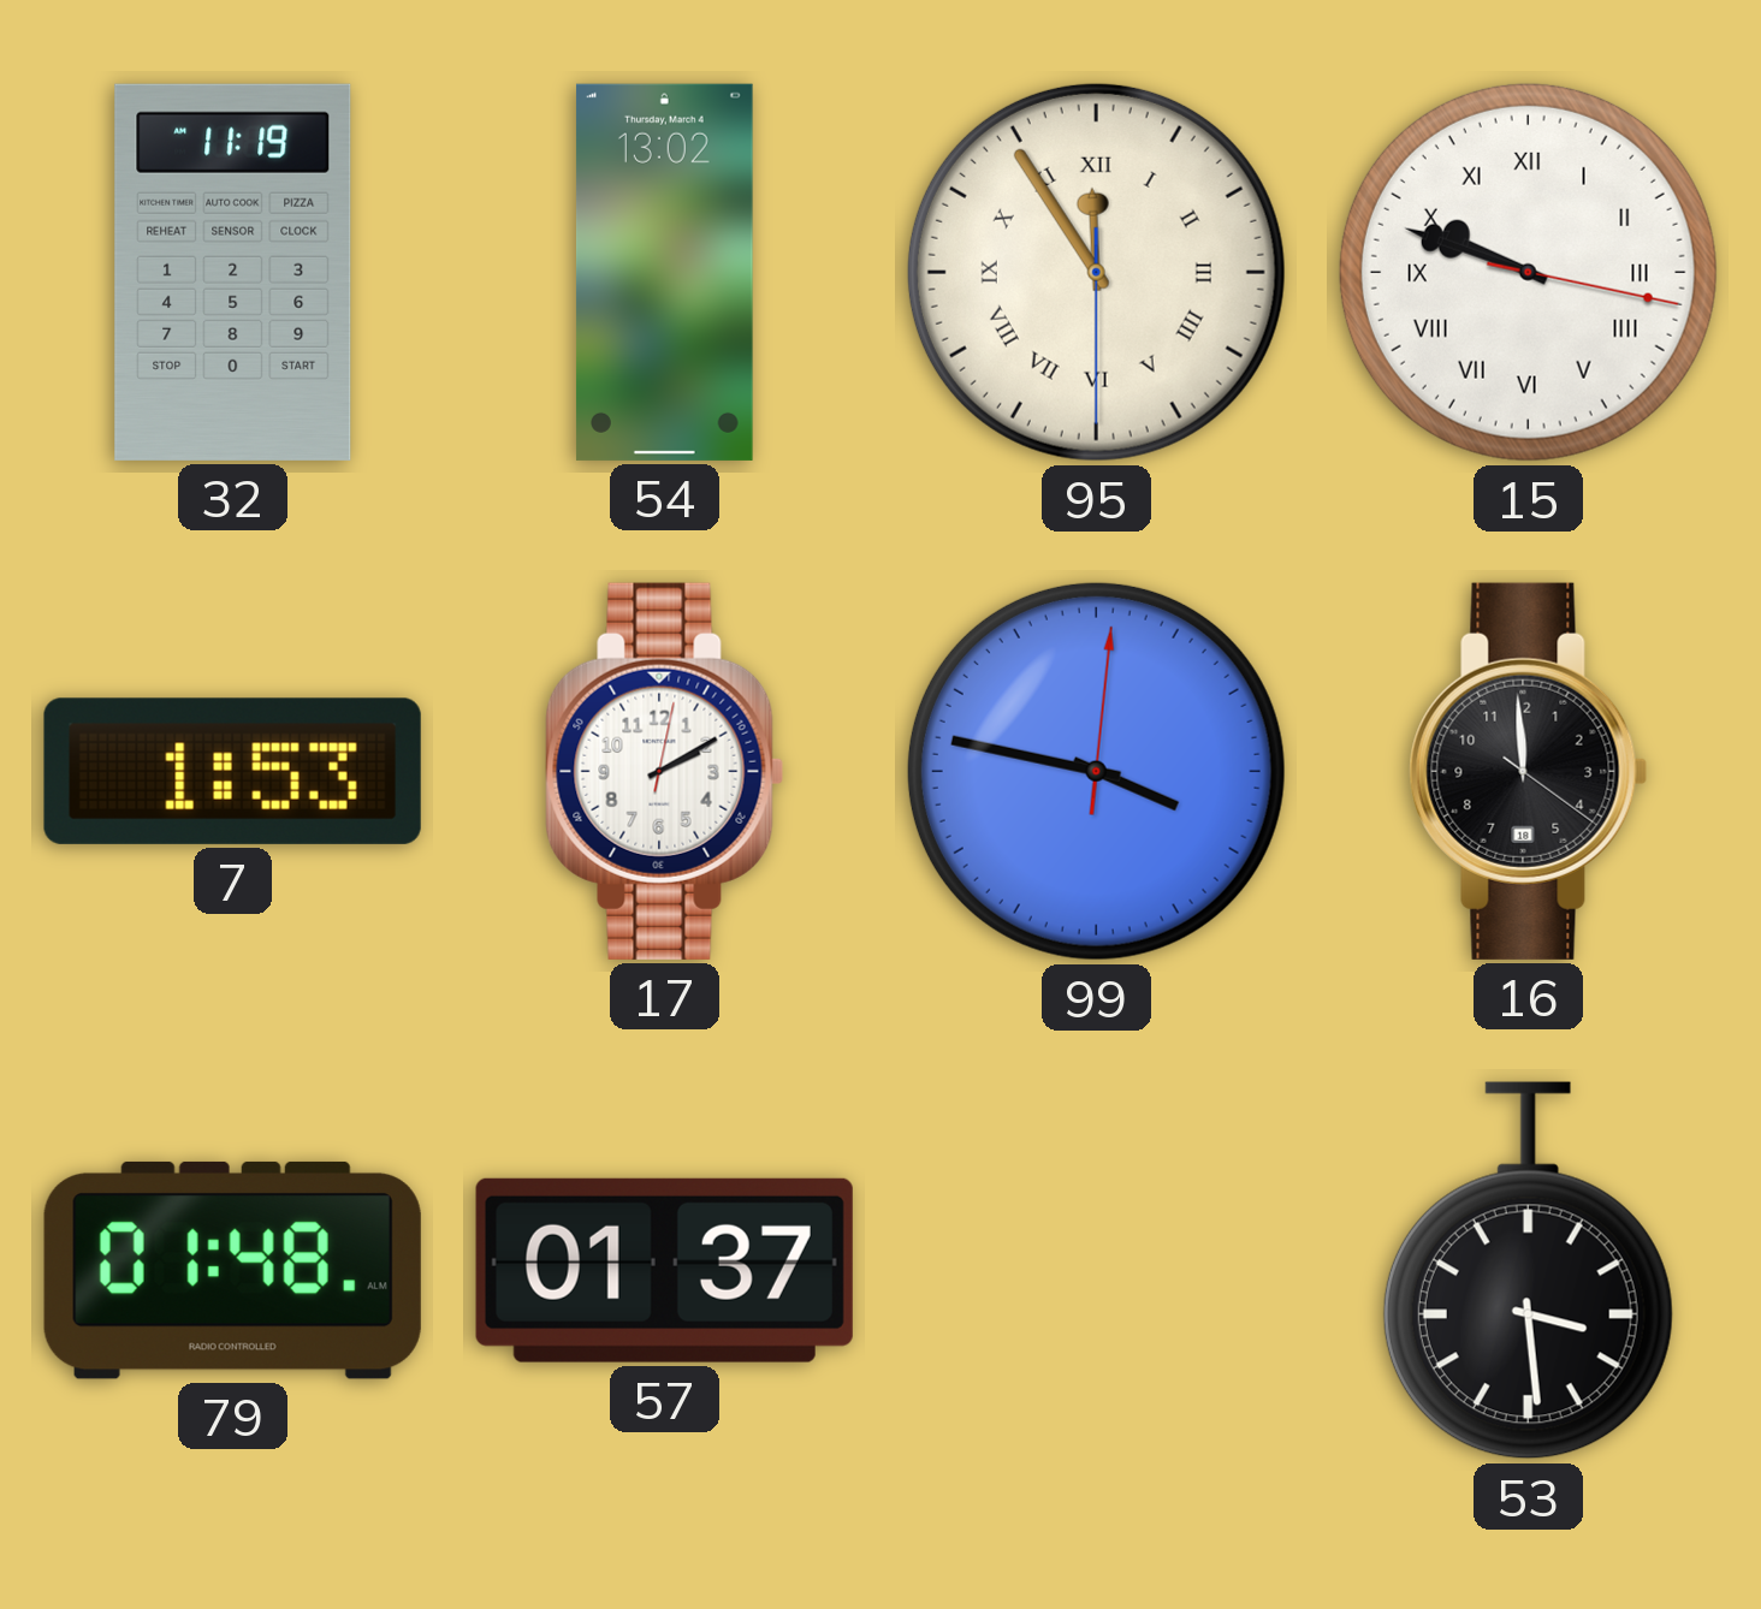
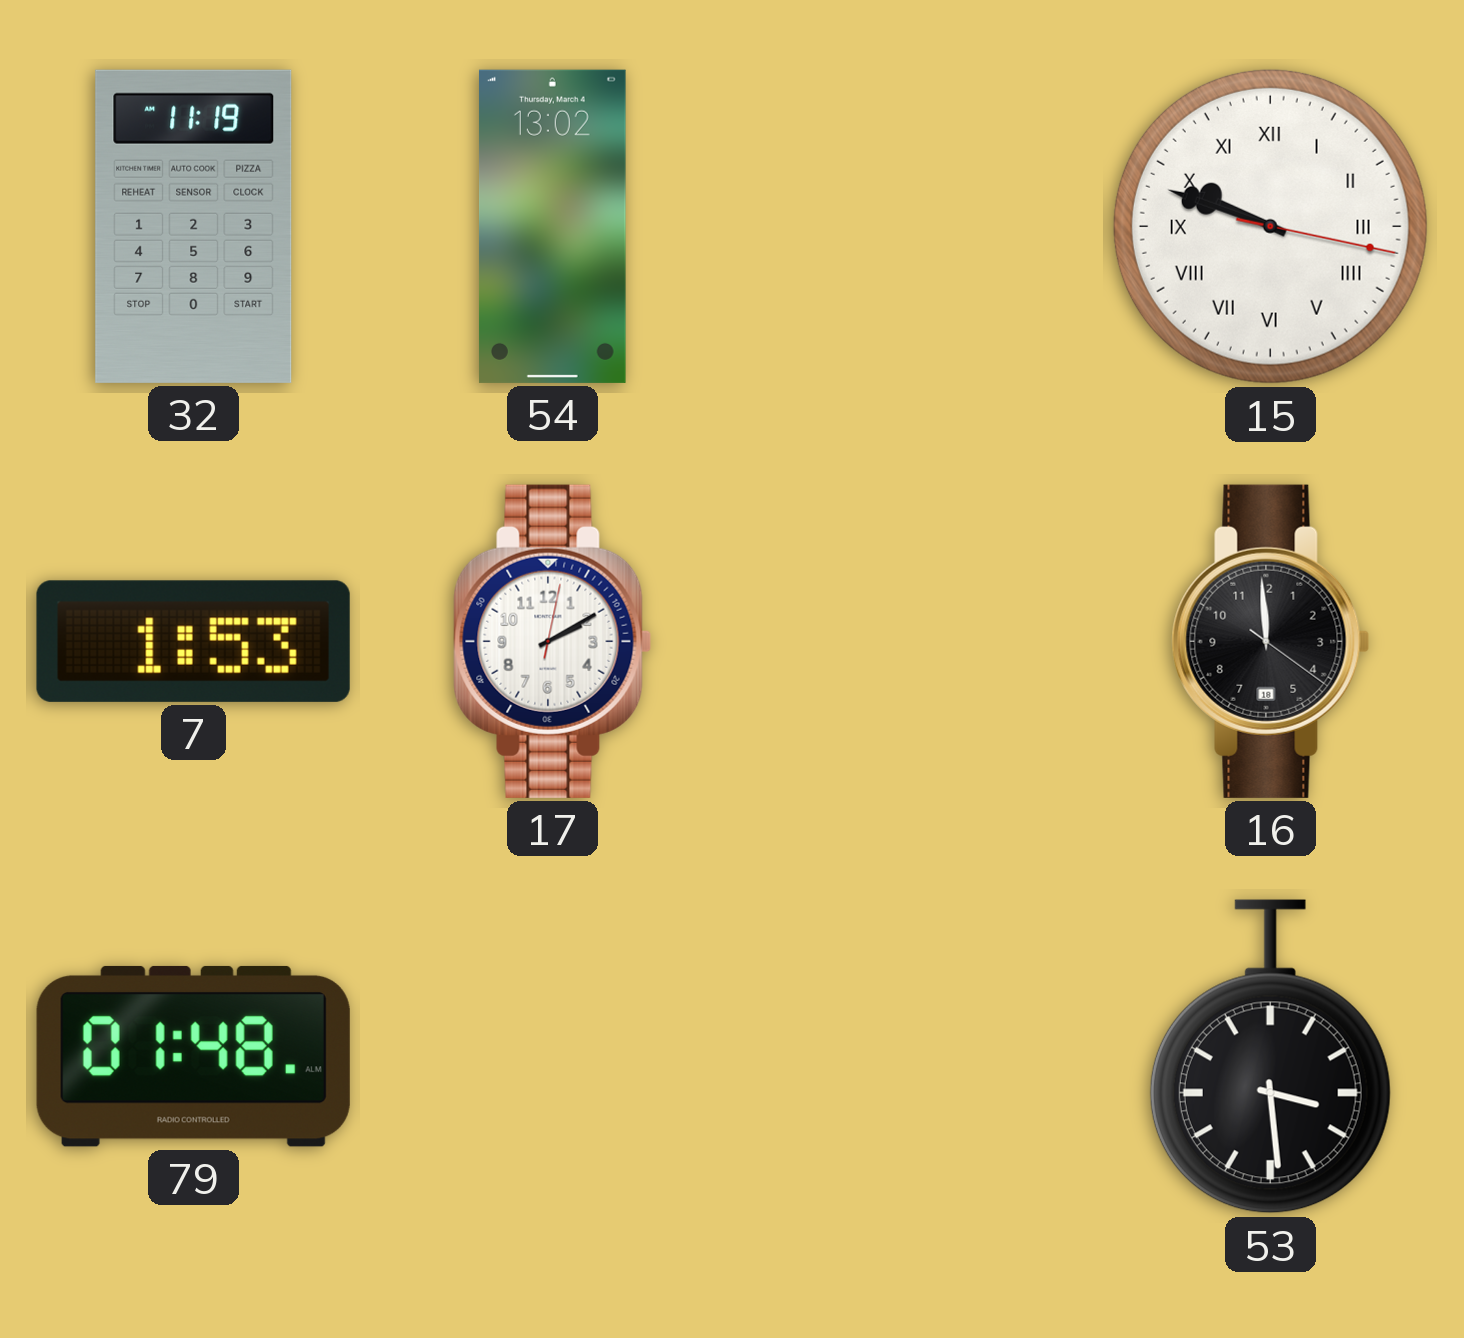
95: 11:54 -> none (1096, 272)
99: 3:47 -> none (1096, 771)
57: 01:37 -> none (664, 1270)
